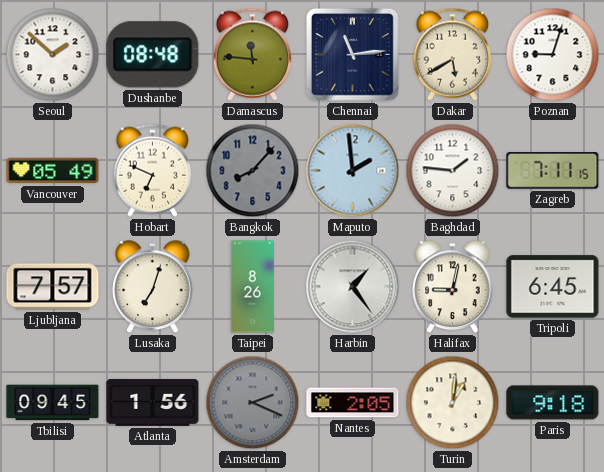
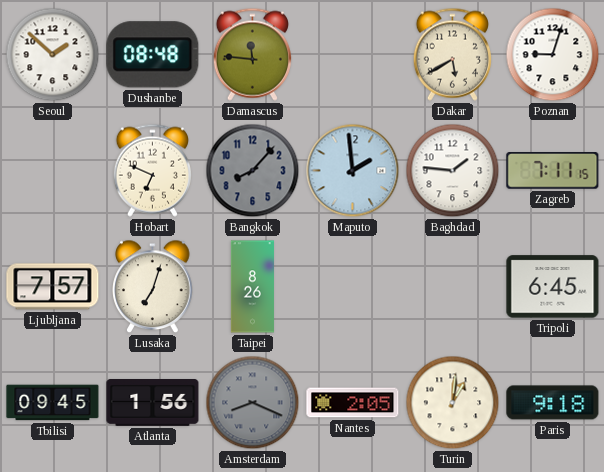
Chennai: 11:14 -> none (353, 55)
Vancouver: 05:49 -> none (53, 171)
Harbin: 1:24 -> none (353, 287)
Halifax: 9:02 -> none (453, 287)
Amsterdam: 2:19 -> 8:19 (253, 403)
